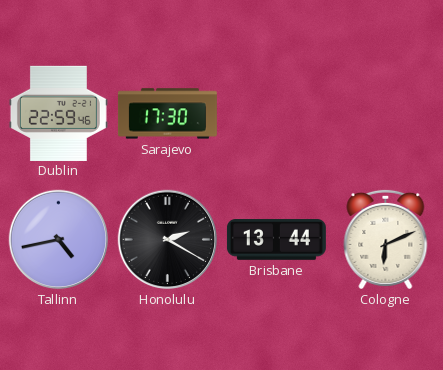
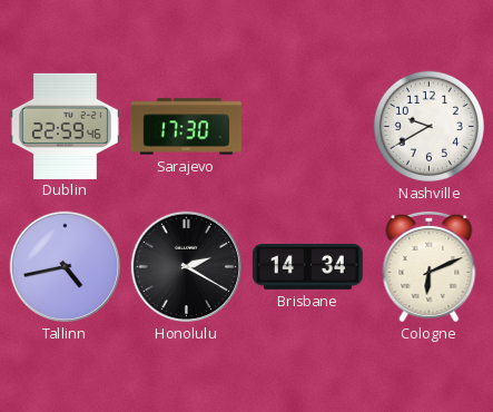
Nashville: none -> 9:40 (428, 126)
Brisbane: 13:44 -> 14:34 (307, 267)
